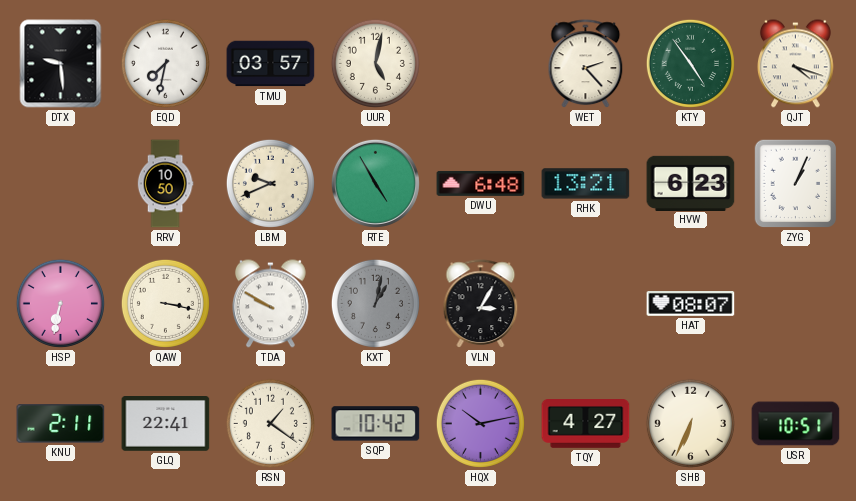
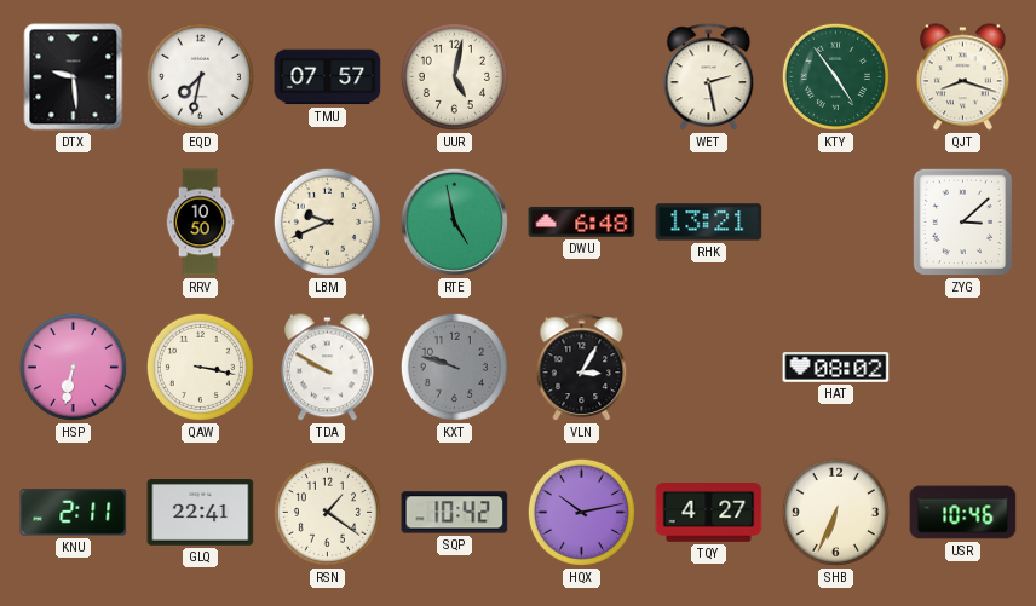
TMU: 03:57 -> 07:57 (328, 77)
WET: 2:23 -> 2:28 (709, 77)
QJT: 4:18 -> 8:18 (963, 77)
RTE: 4:55 -> 4:58 (454, 221)
HVW: 6:23 -> none (691, 183)
ZYG: 1:04 -> 3:08 (963, 223)
KXT: 1:02 -> 9:48 (454, 367)
HAT: 08:07 -> 08:02 (836, 368)
USR: 10:51 -> 10:46 (963, 513)
